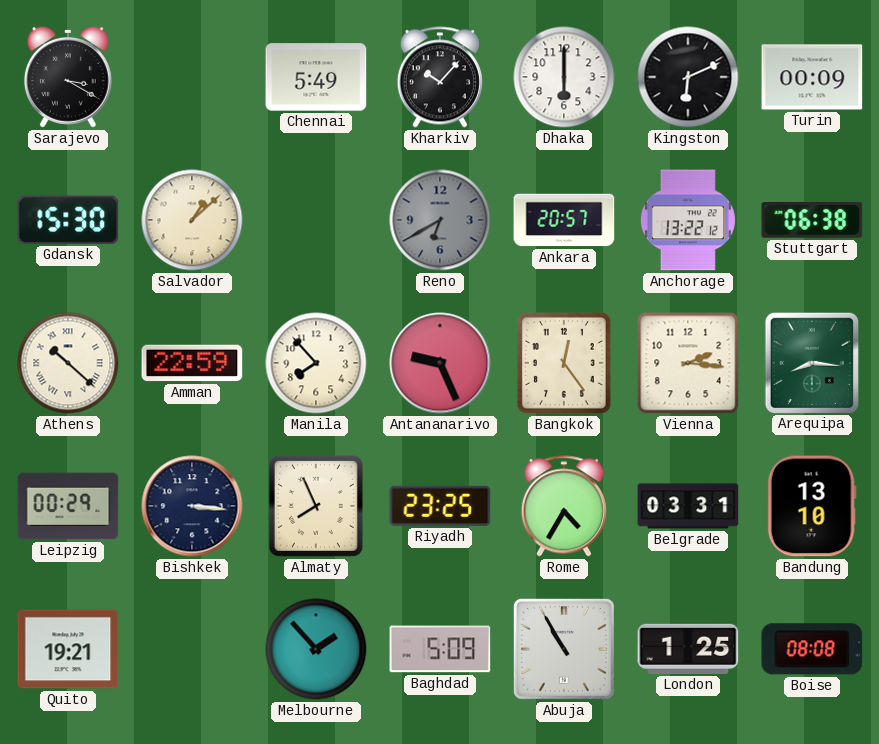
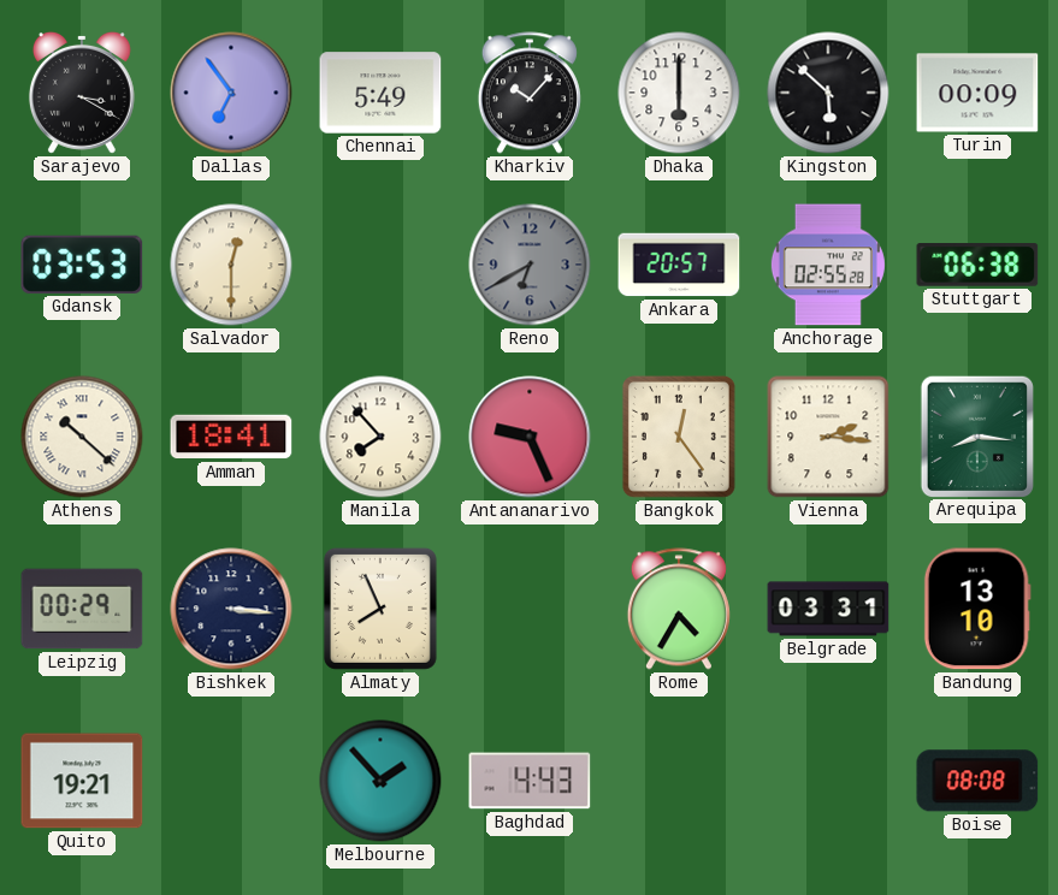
Dallas: none -> 6:54 (231, 93)
Kingston: 6:11 -> 5:52 (828, 93)
Gdansk: 15:30 -> 03:53 (82, 265)
Salvador: 1:08 -> 12:30 (231, 265)
Anchorage: 13:22 -> 02:55 (828, 265)
Amman: 22:59 -> 18:41 (231, 437)
Riyadh: 23:25 -> none (440, 506)
Baghdad: 5:09 -> 4:43 (530, 781)
Abuja: 10:55 -> none (564, 649)
London: 1:25 -> none (688, 649)
